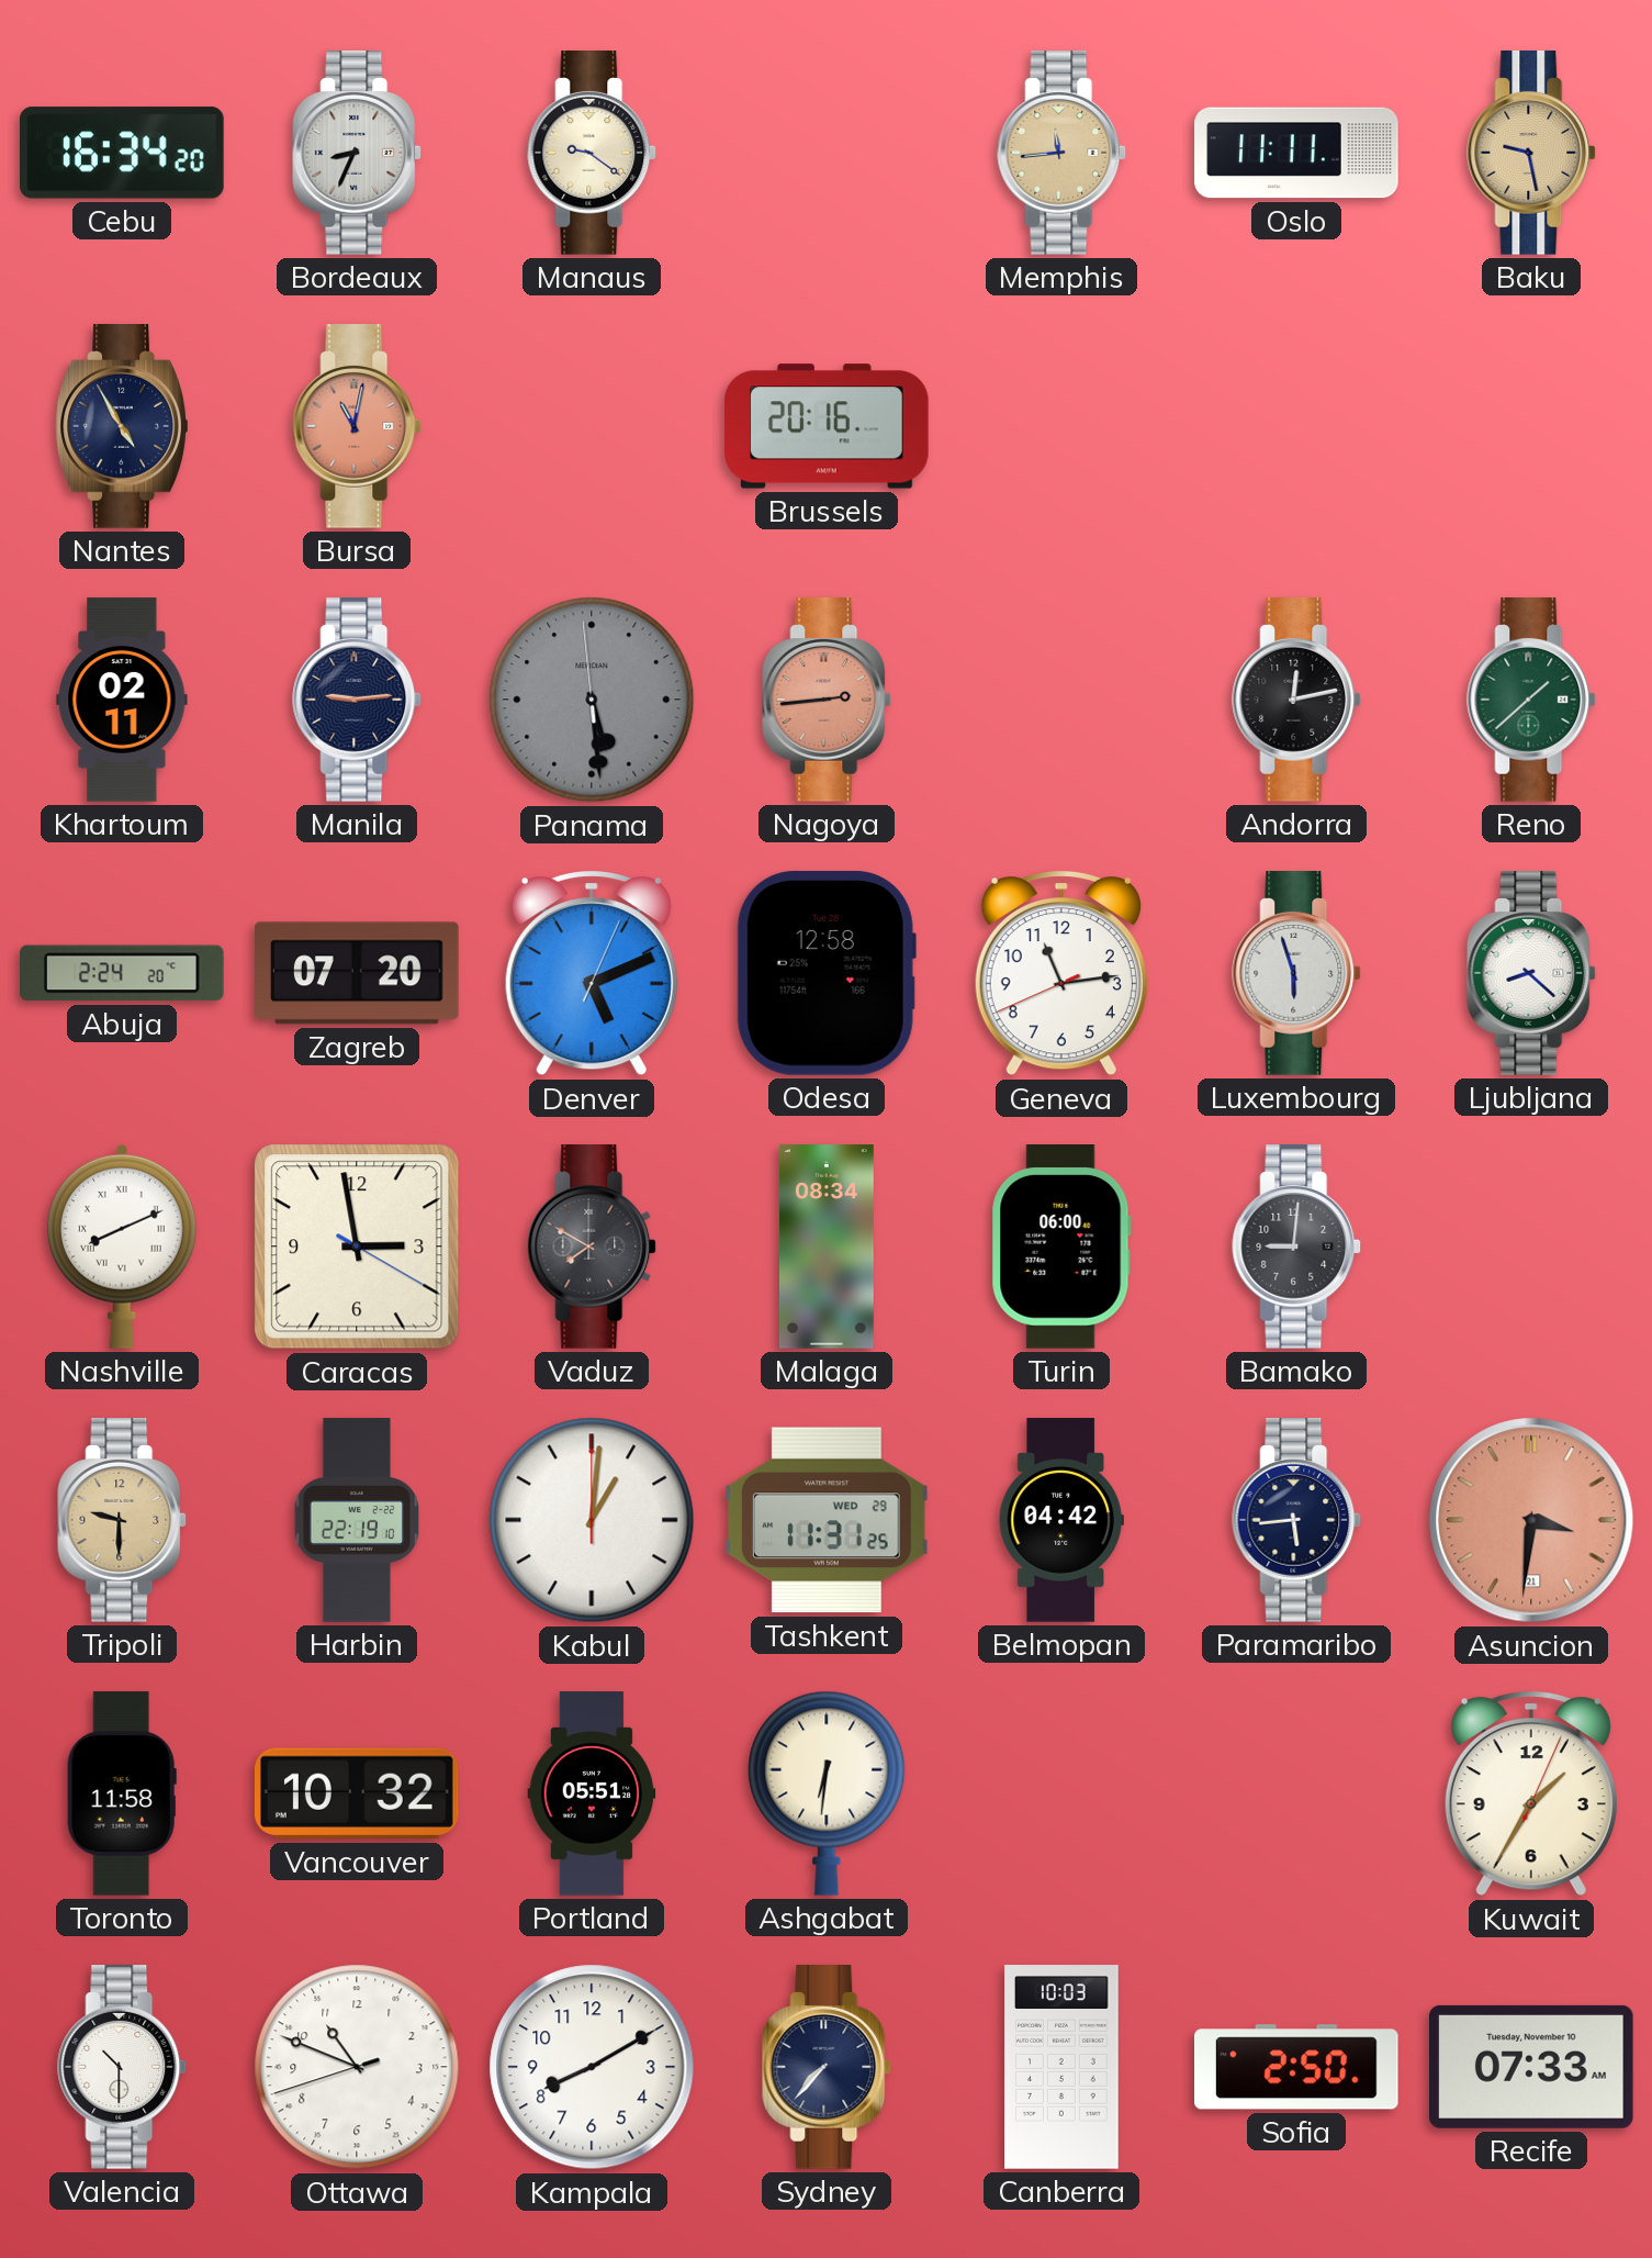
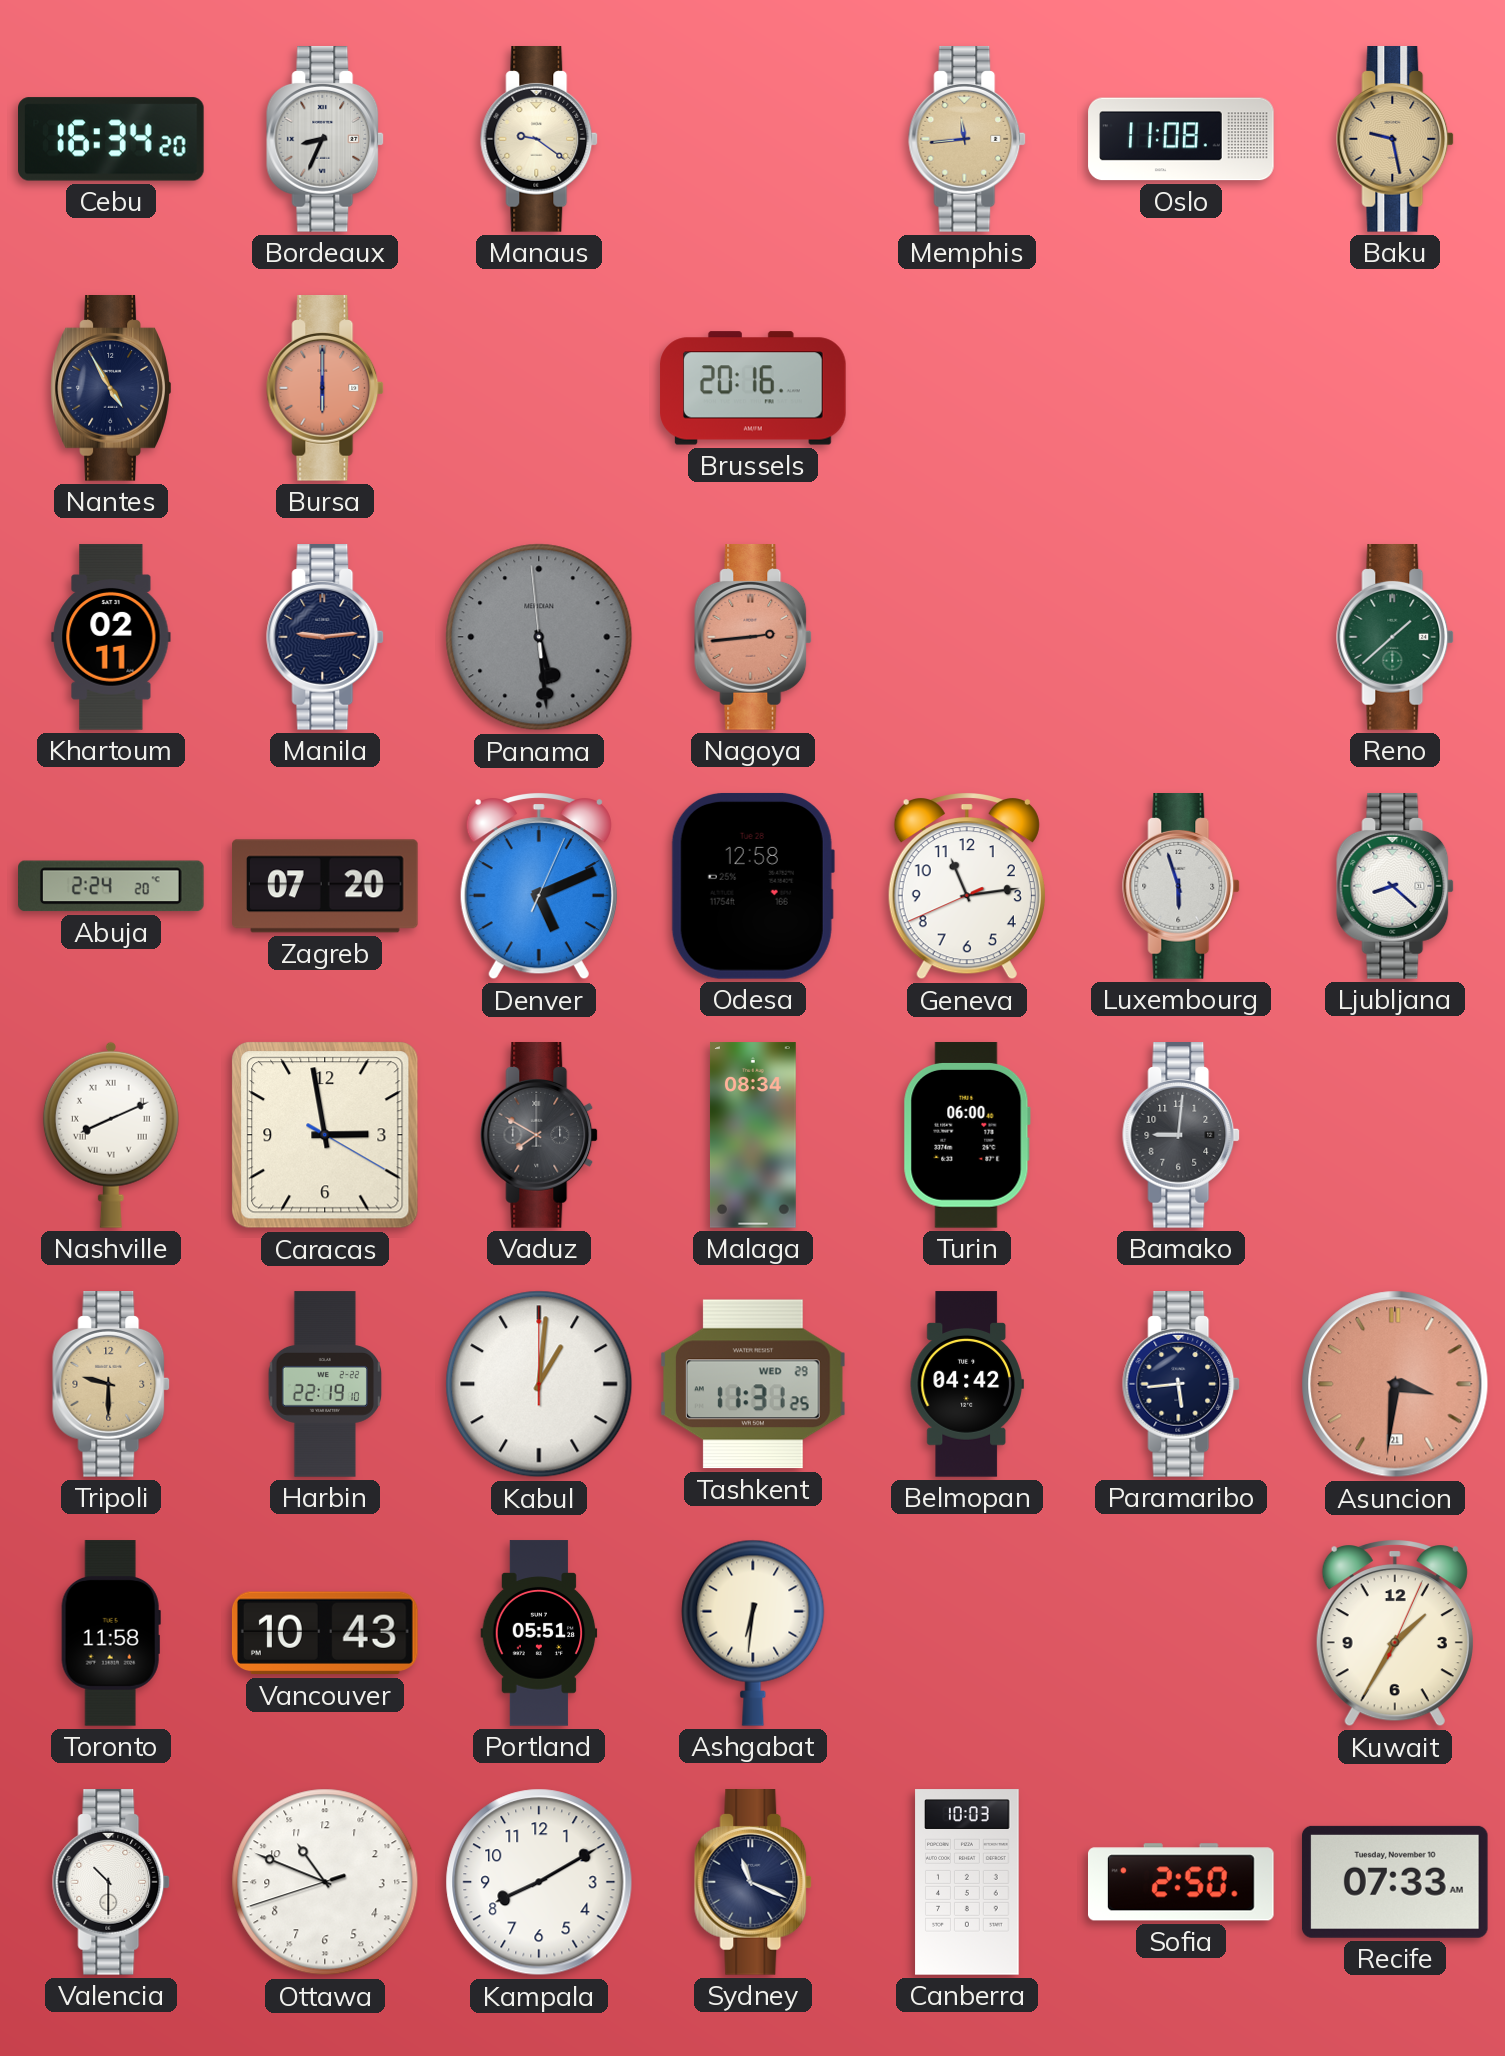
Oslo: 11:11 -> 11:08 (1181, 139)
Bursa: 11:02 -> 6:00 (326, 388)
Andorra: 12:13 -> none (1297, 700)
Vancouver: 10:32 -> 10:43 (325, 1633)
Sydney: 7:37 -> 11:19 (754, 1882)
